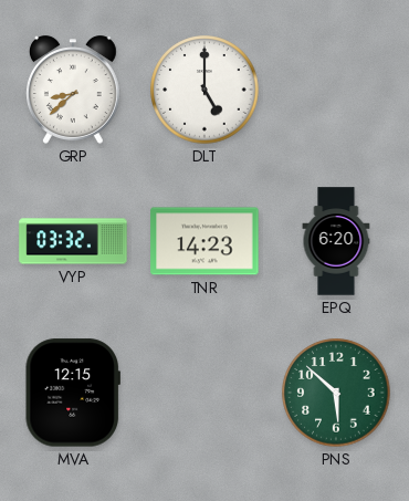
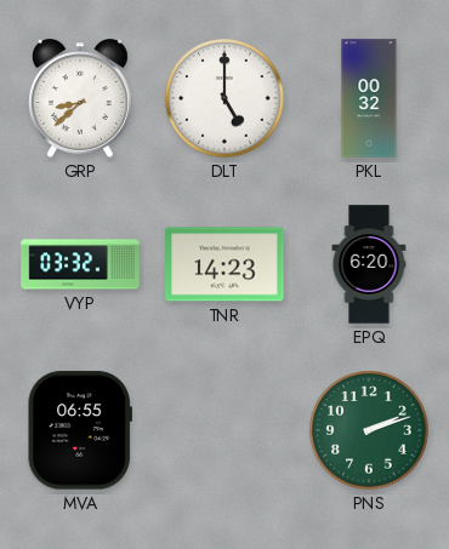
PKL: none -> 00:32 (369, 98)
MVA: 12:15 -> 06:55 (80, 430)
PNS: 5:52 -> 2:12 (369, 430)
